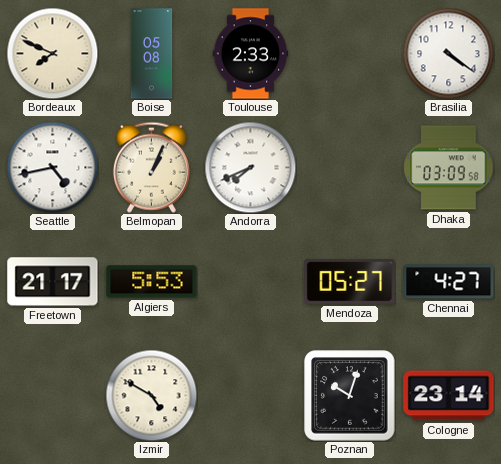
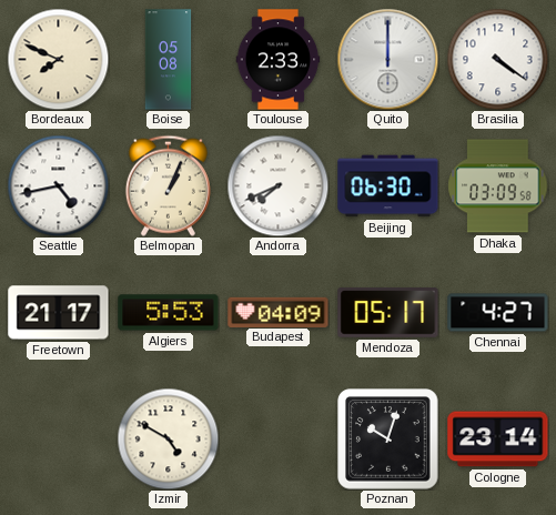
Quito: none -> 12:00 (387, 59)
Beijing: none -> 06:30 (388, 186)
Budapest: none -> 04:09 (279, 312)
Mendoza: 05:27 -> 05:17 (388, 313)
